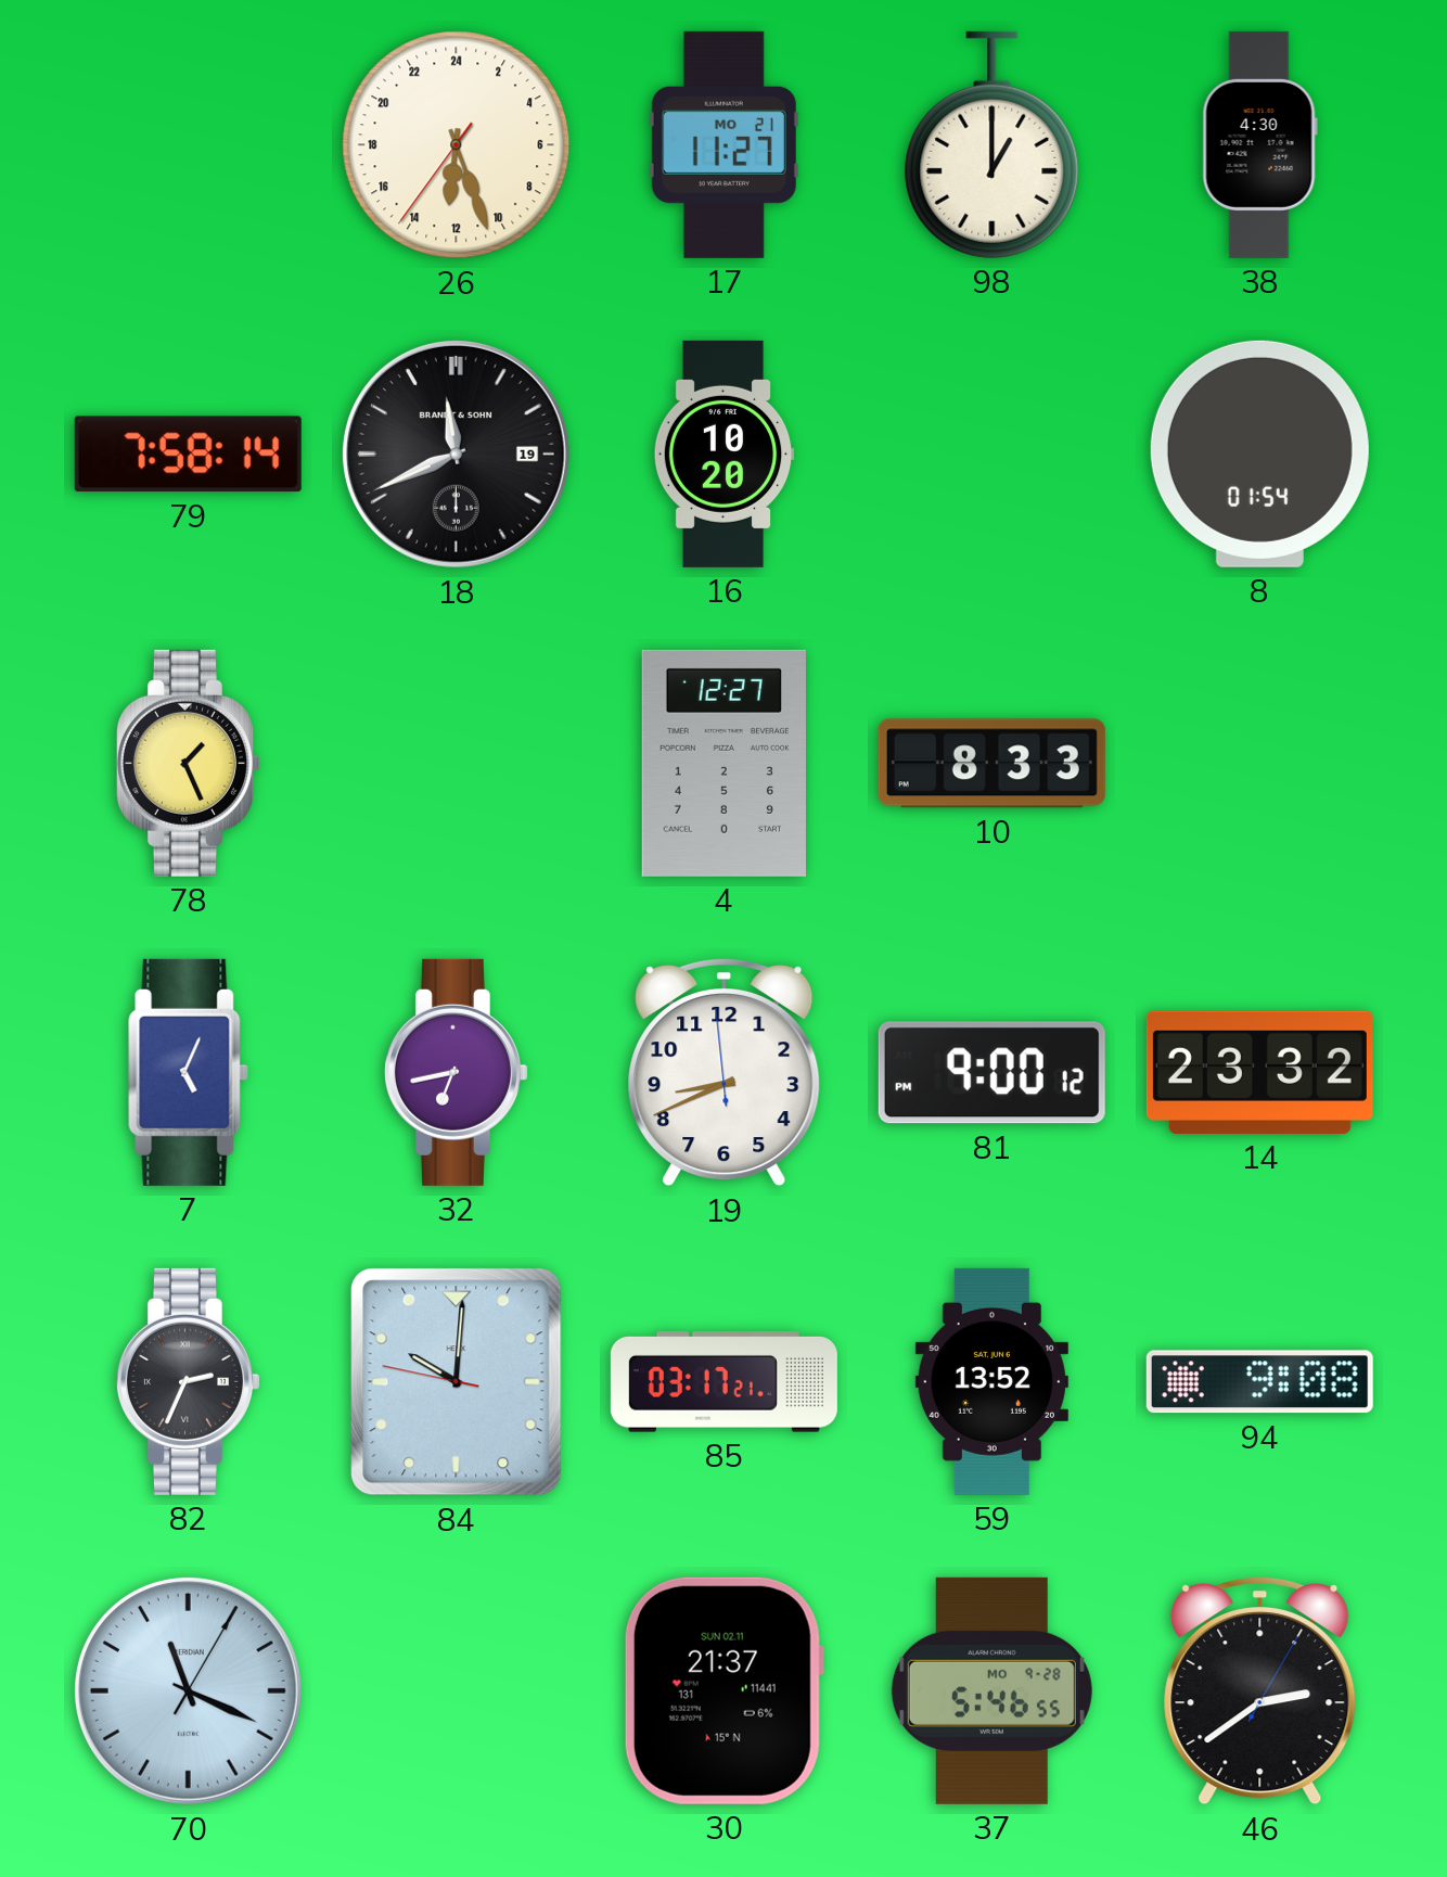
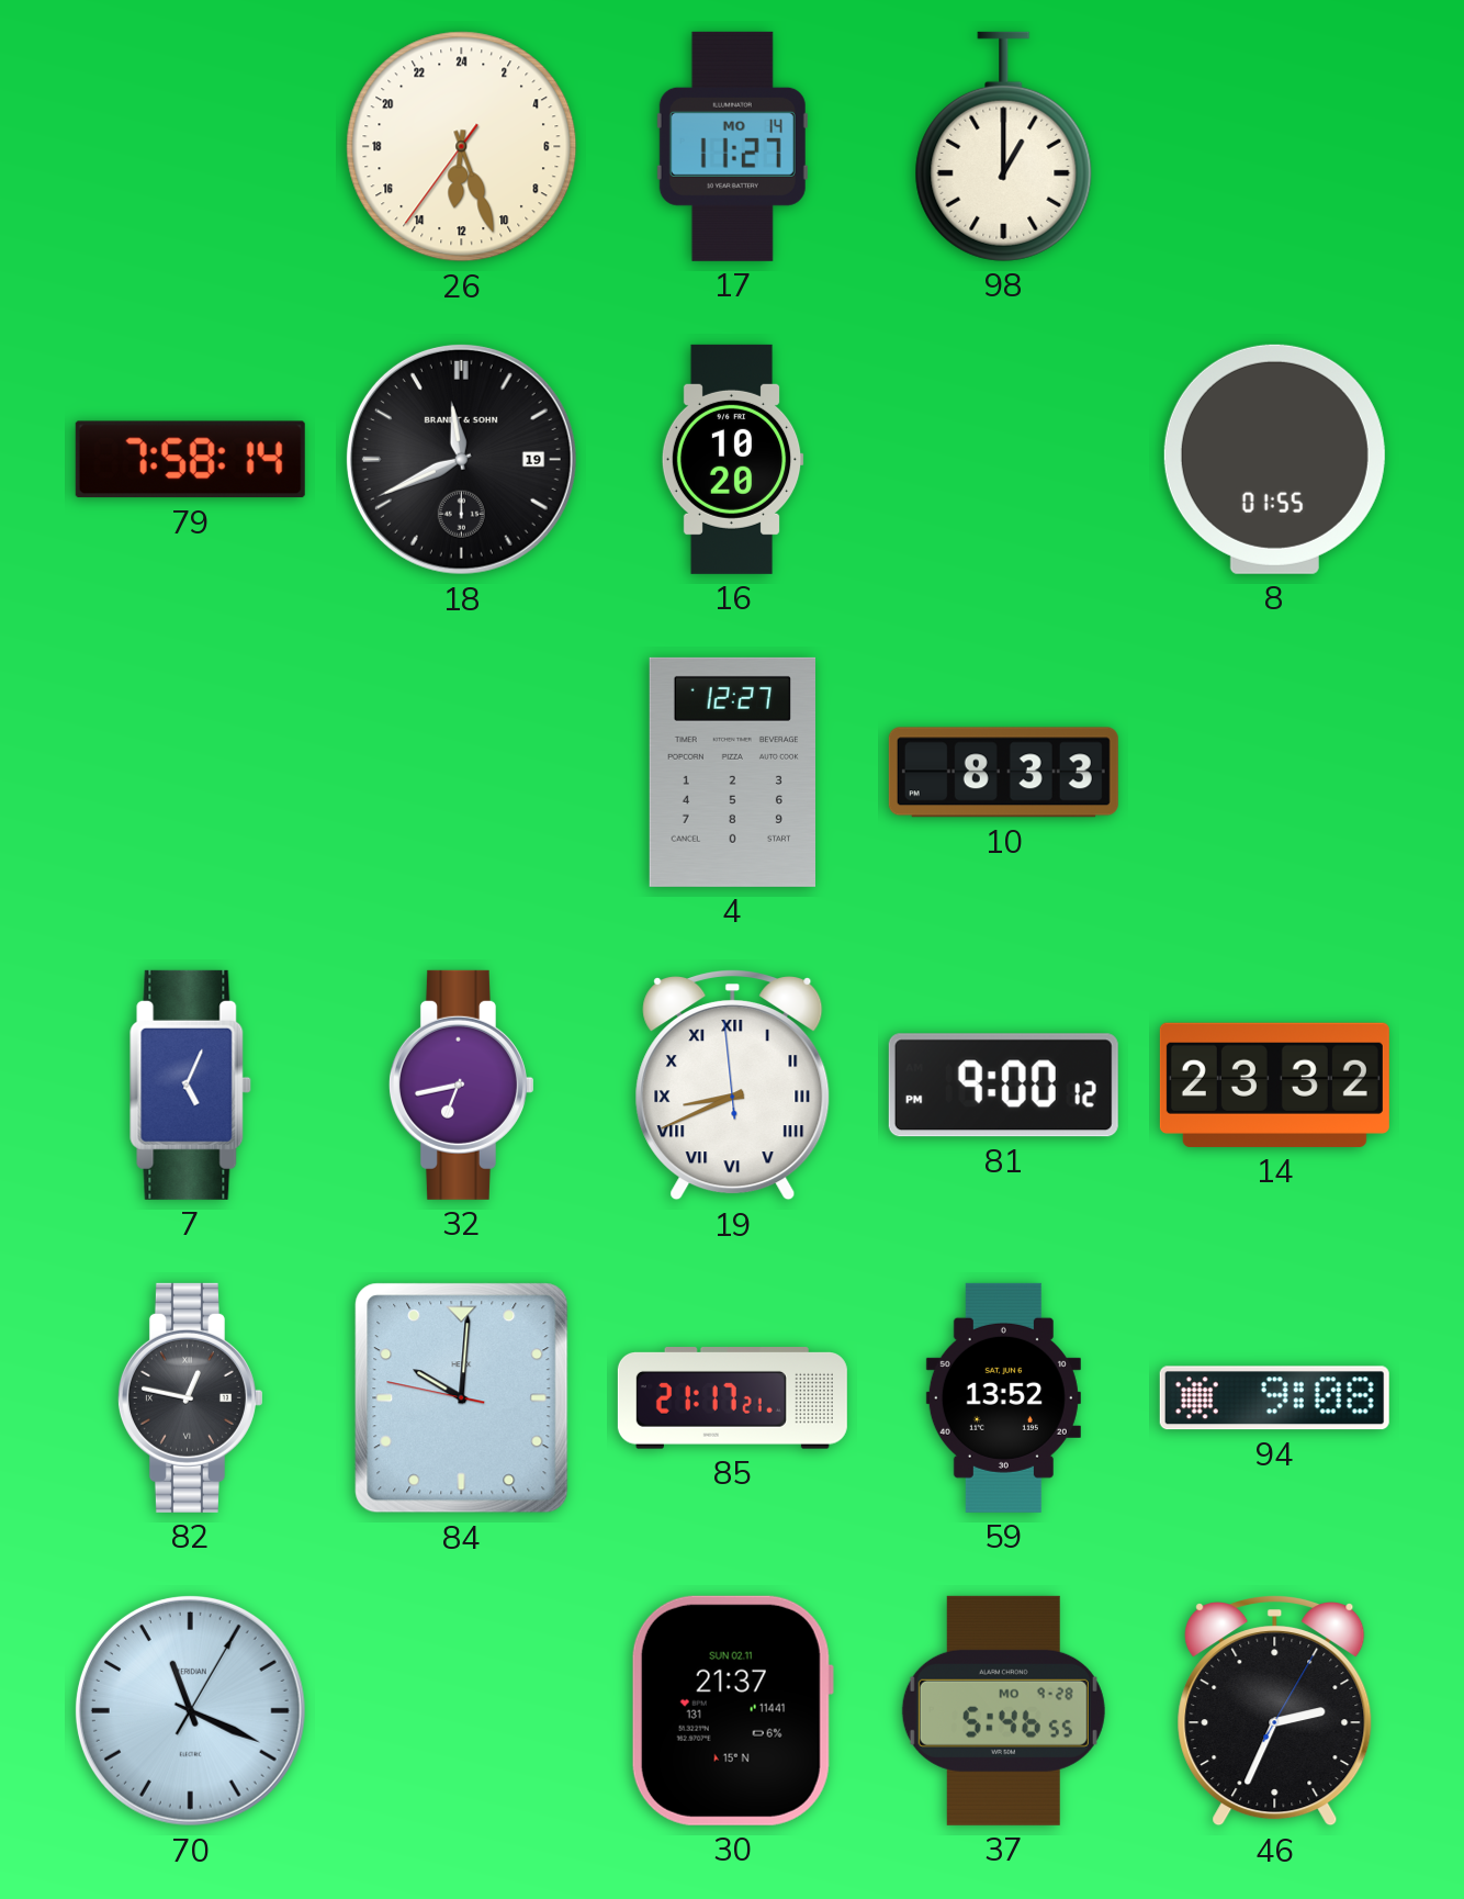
17 date: MO 21 -> MO 14 (732, 146)
38: 4:30 -> none (1259, 144)
8: 01:54 -> 01:55 (1274, 459)
78: 1:26 -> none (188, 763)
19 numerals: Arabic -> Roman (733, 1086)
82: 2:34 -> 12:47 (190, 1397)
85: 03:17 -> 21:17 (732, 1398)
46: 2:39 -> 2:34 (1275, 1711)
